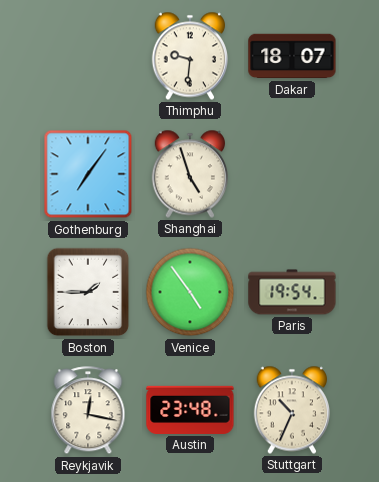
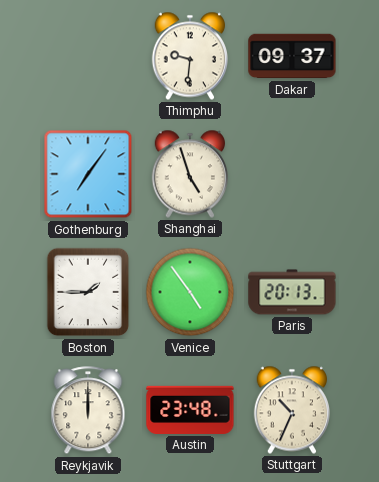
Dakar: 18:07 -> 09:37 (292, 56)
Paris: 19:54 -> 20:13 (292, 292)
Reykjavik: 12:17 -> 12:00 (88, 411)
